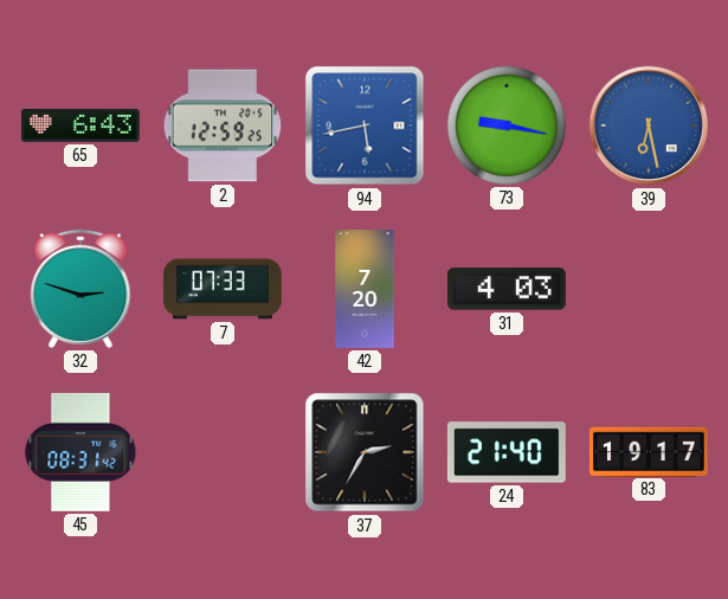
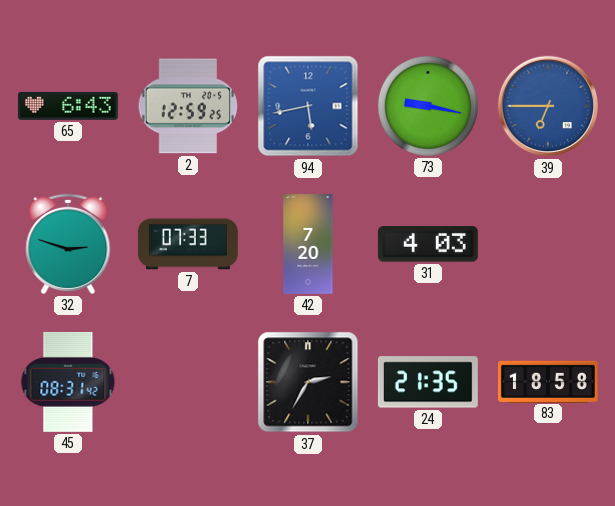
39: 6:28 -> 6:45 (548, 106)
24: 21:40 -> 21:35 (428, 382)
83: 19:17 -> 18:58 (548, 381)
